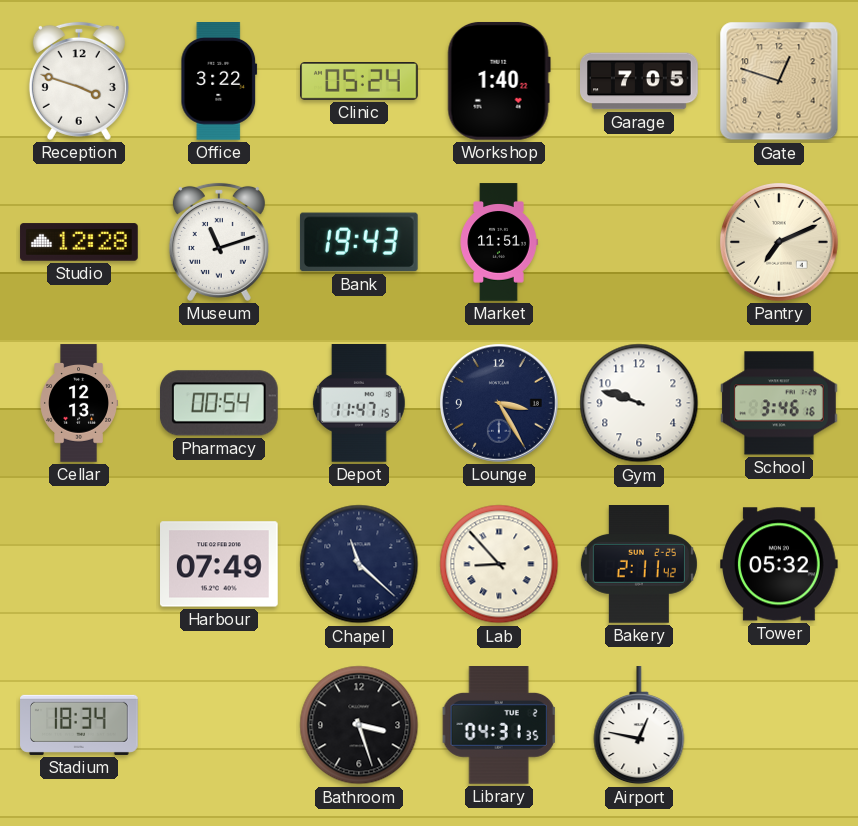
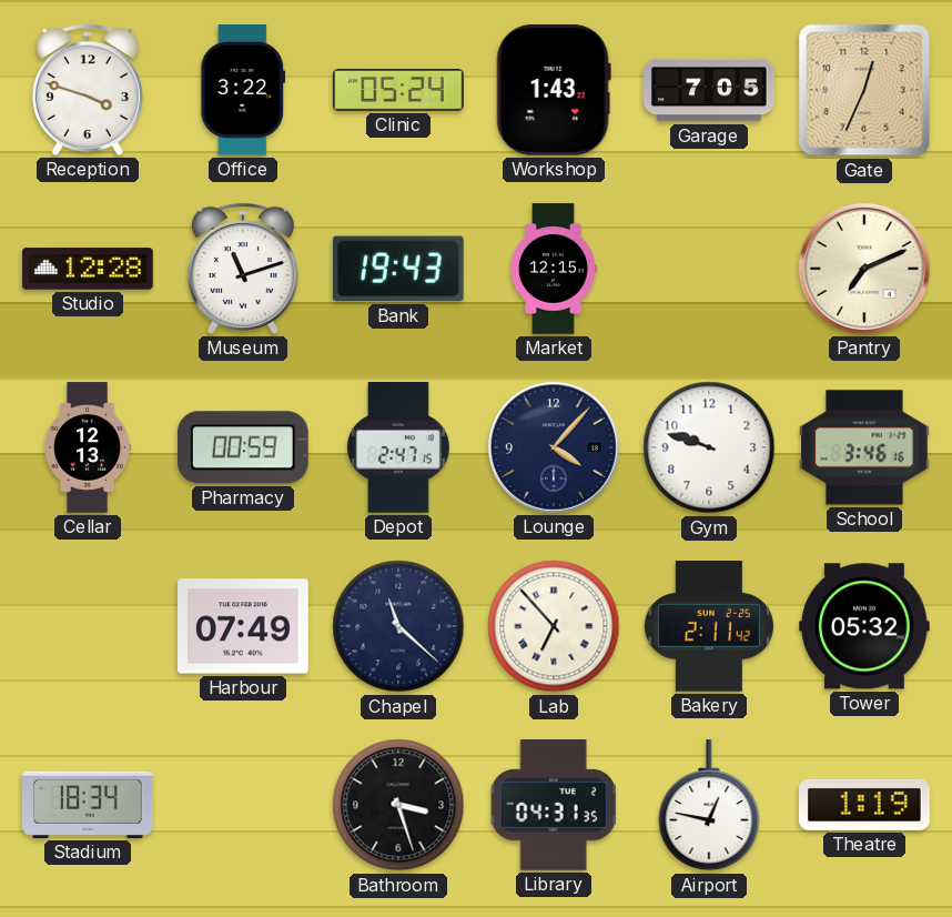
Workshop: 1:40 -> 1:43 (554, 90)
Gate: 12:48 -> 12:34 (864, 90)
Market: 11:51 -> 12:15 (554, 269)
Pharmacy: 00:54 -> 00:59 (243, 447)
Depot: 11:47 -> 2:47 (398, 449)
Lounge: 3:25 -> 4:07 (554, 447)
Lab: 8:53 -> 6:53 (554, 626)
Theatre: none -> 1:19 (865, 805)
